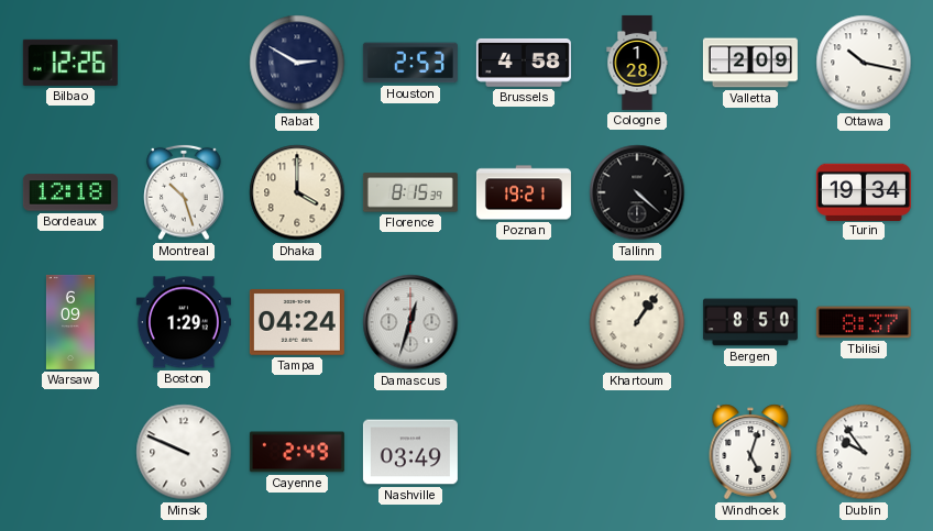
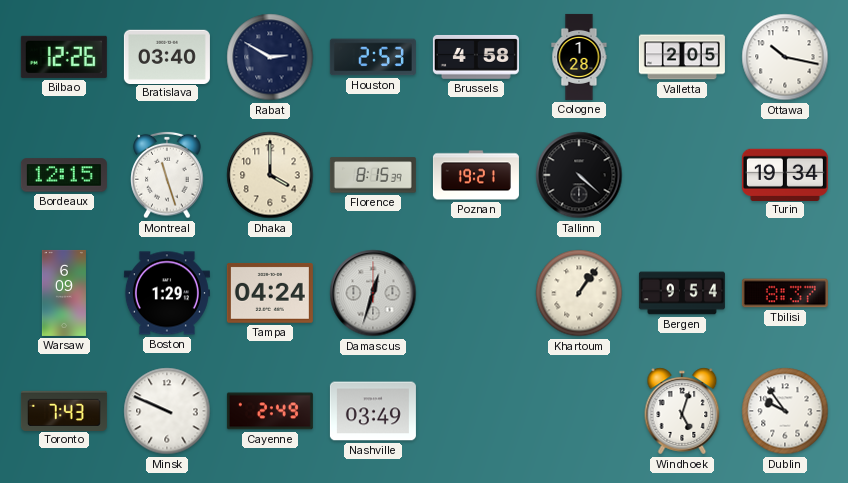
Bratislava: none -> 03:40 (167, 56)
Valletta: 2:09 -> 2:05 (682, 57)
Bordeaux: 12:18 -> 12:15 (64, 175)
Montreal: 10:27 -> 11:27 (167, 175)
Bergen: 8:50 -> 9:54 (682, 293)
Toronto: none -> 7:43 (64, 410)
